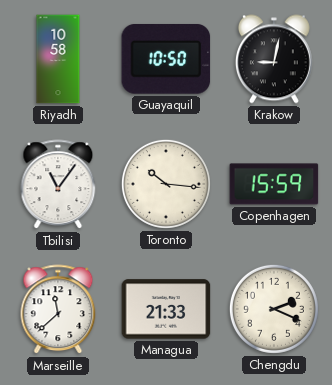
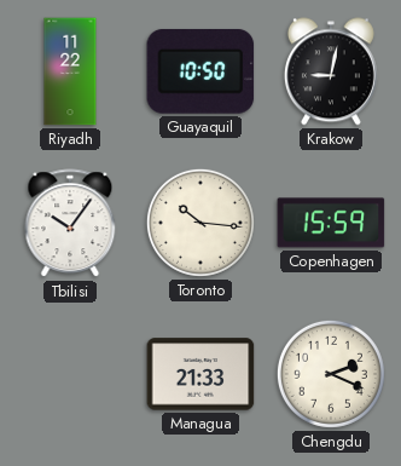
Riyadh: 10:58 -> 11:22 (70, 71)
Tbilisi: 11:06 -> 10:06 (70, 224)
Marseille: 11:38 -> none (58, 310)
